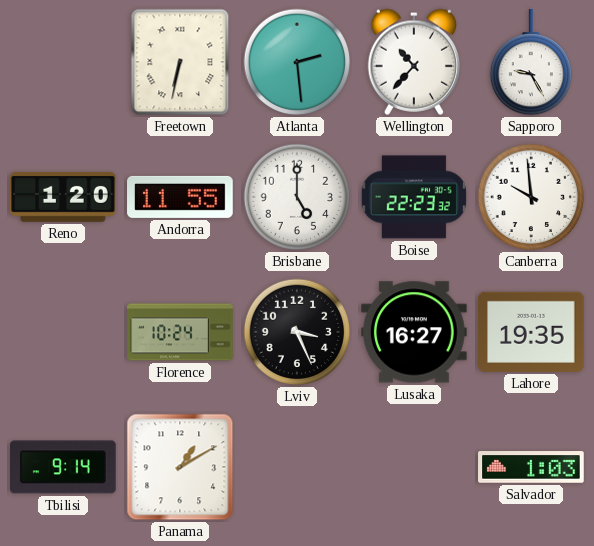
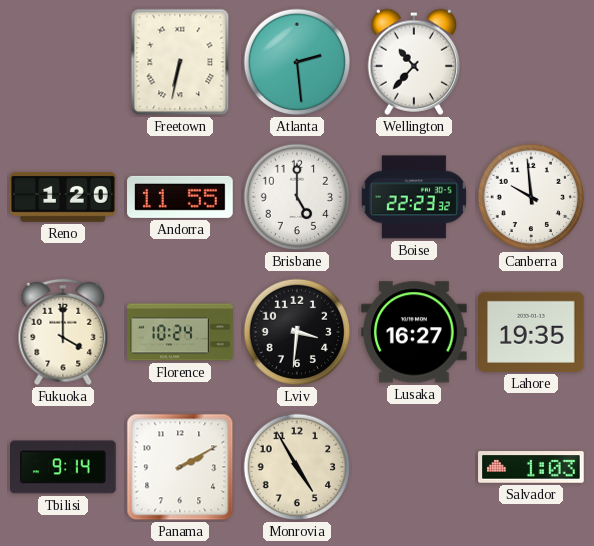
Sapporo: 9:25 -> none (530, 63)
Fukuoka: none -> 4:00 (63, 332)
Lviv: 3:26 -> 3:31 (297, 332)
Panama: 1:10 -> 2:10 (180, 467)
Monrovia: none -> 4:55 (297, 467)
